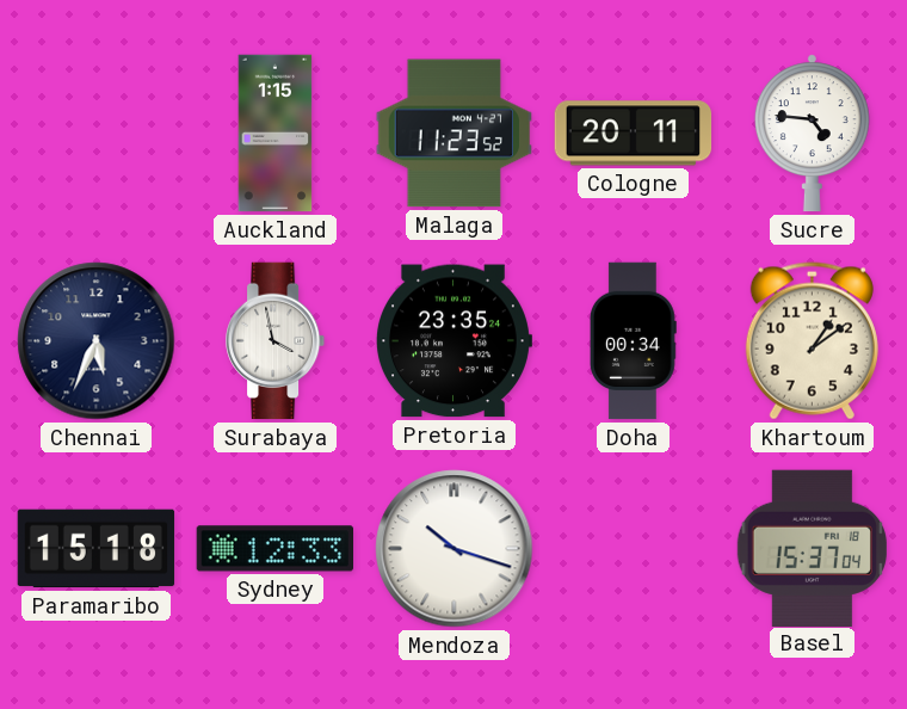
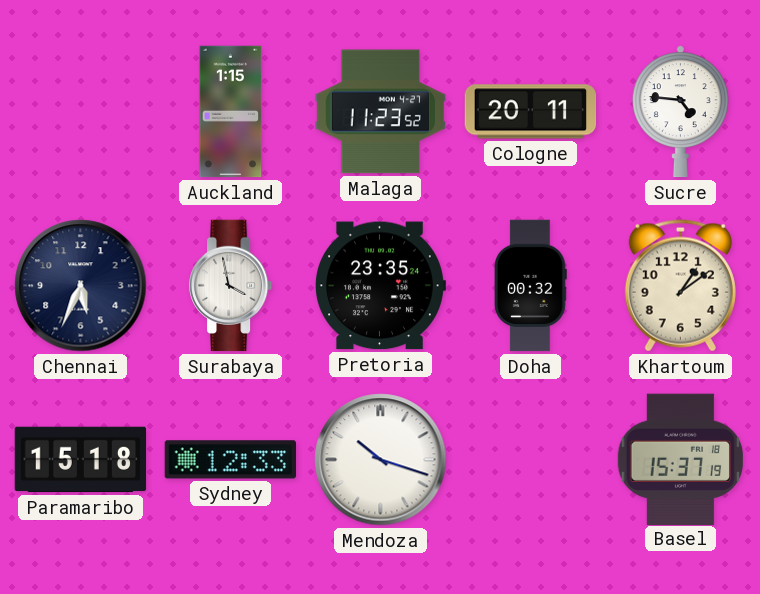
Doha: 00:34 -> 00:32 (531, 286)
Basel: 15:37:04 -> 15:37:19 (680, 459)
